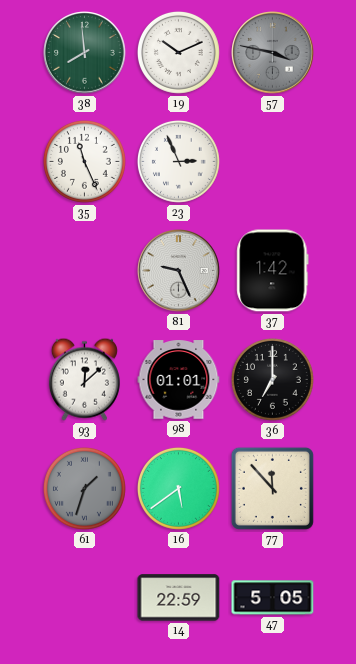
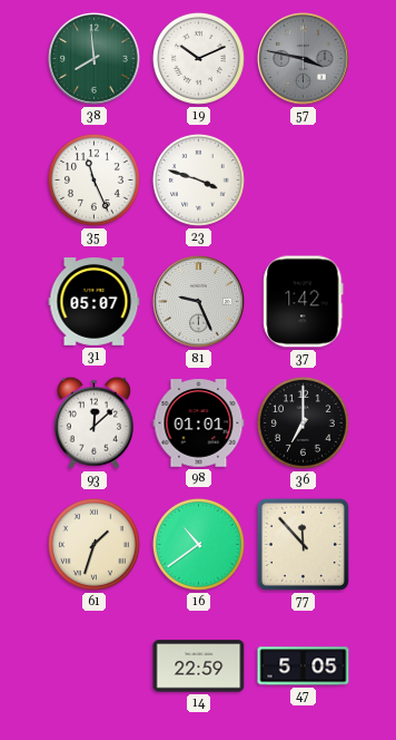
23: 2:56 -> 3:48 (198, 179)
31: none -> 05:07 (95, 302)
61 dial: grey -> cream (93, 544)
16: 5:39 -> 10:39 (198, 544)
